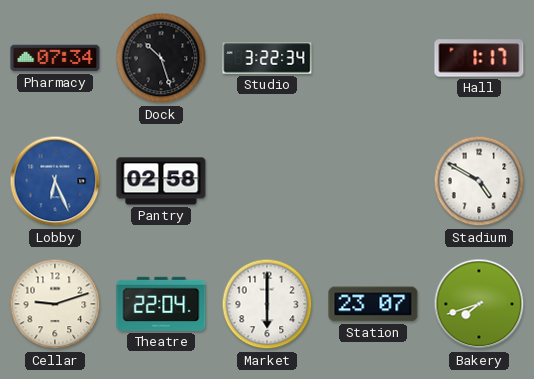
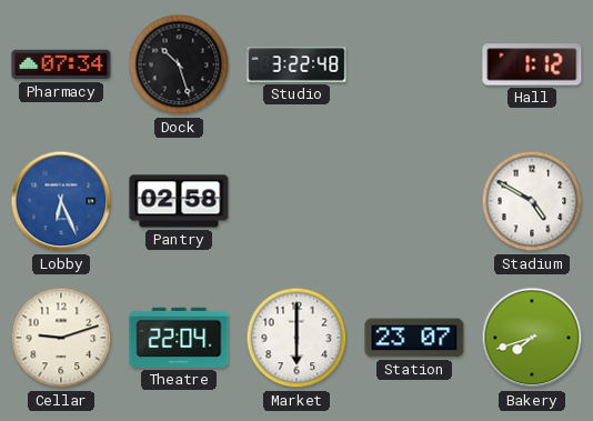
Studio: 3:22:34 -> 3:22:48 (296, 64)
Hall: 1:17 -> 1:12 (532, 64)
